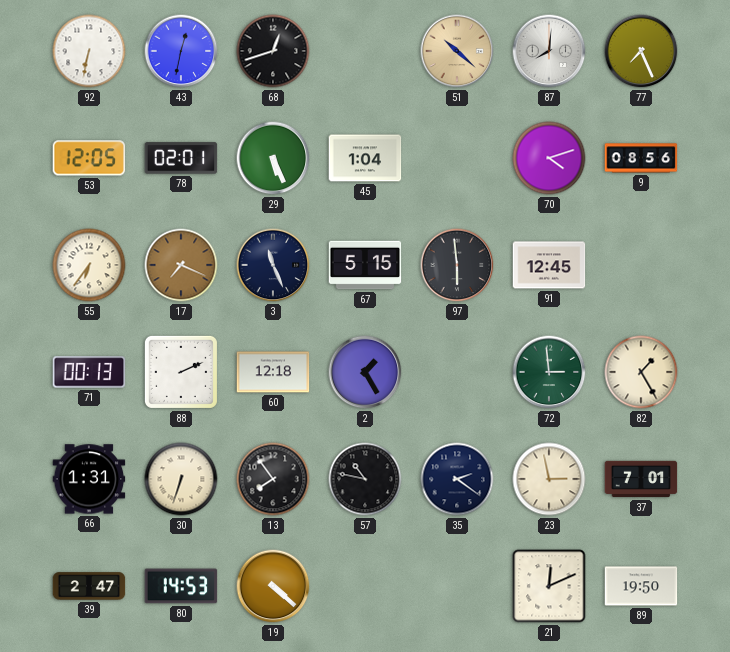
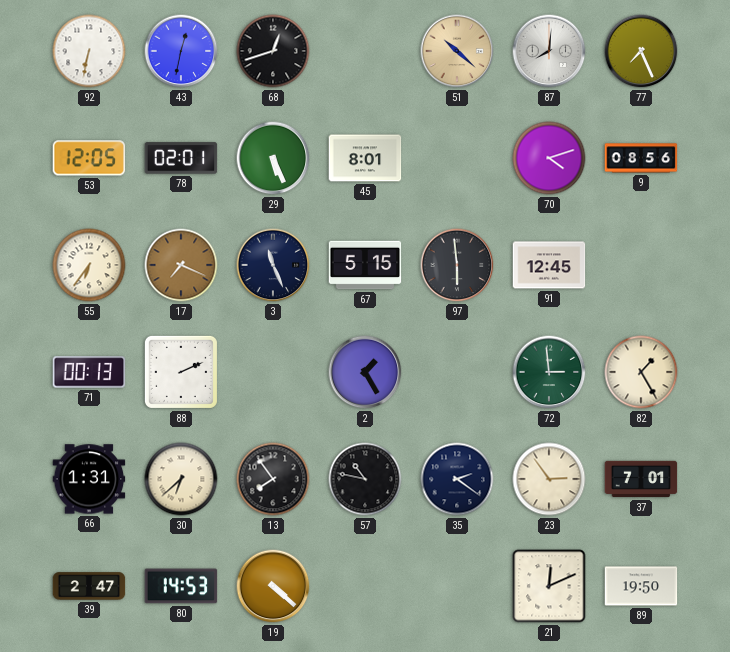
45: 1:04 -> 8:01 (365, 158)
60: 12:18 -> none (273, 372)
30: 6:33 -> 6:38 (181, 479)
23: 2:58 -> 2:54 (549, 479)
